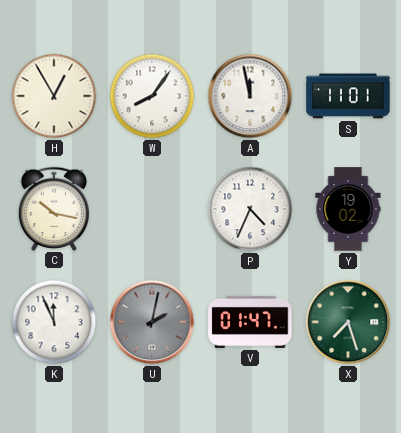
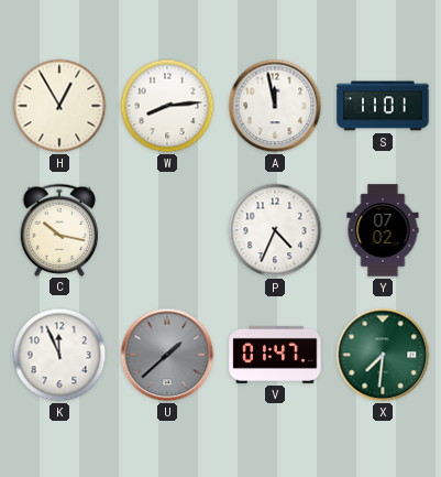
W: 8:06 -> 8:14 (167, 106)
Y: 19:02 -> 07:02 (383, 230)
U: 2:02 -> 1:38 (167, 355)
X: 7:27 -> 7:31 (383, 355)
